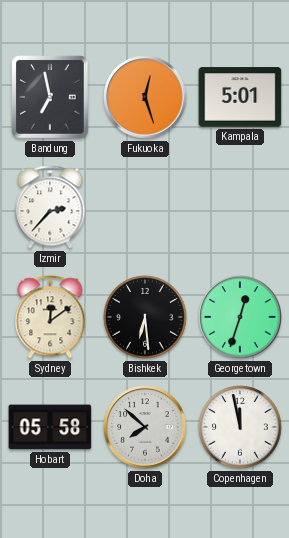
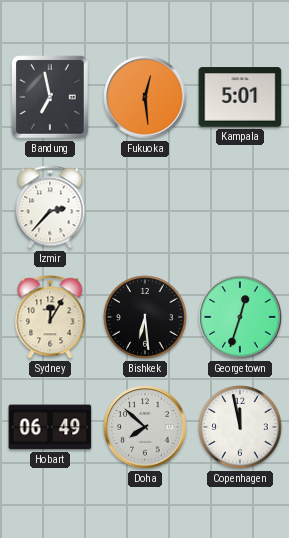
Fukuoka: 12:27 -> 12:29 (145, 97)
Sydney: 12:09 -> 12:05 (50, 317)
Hobart: 05:58 -> 06:49 (50, 427)
